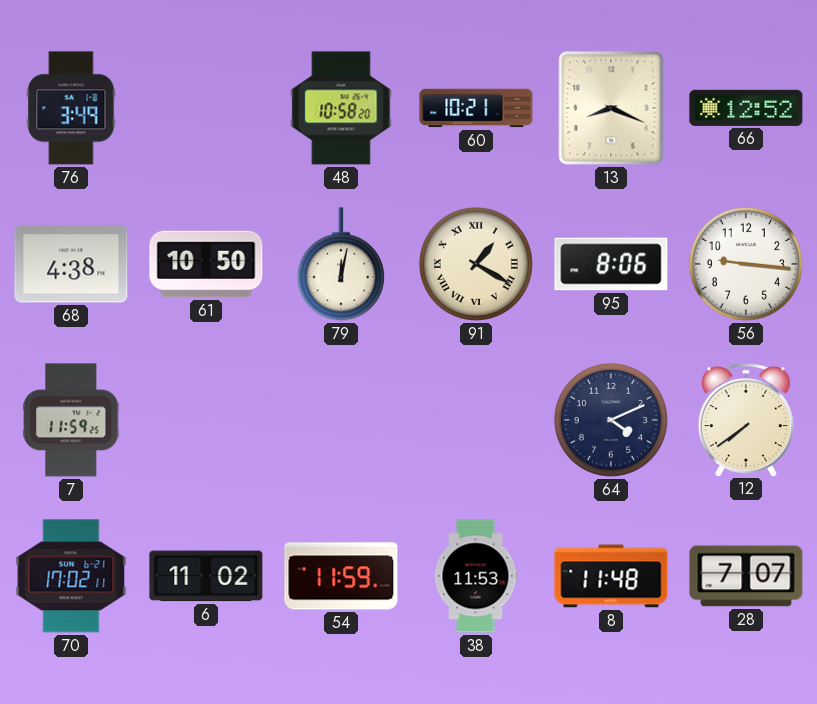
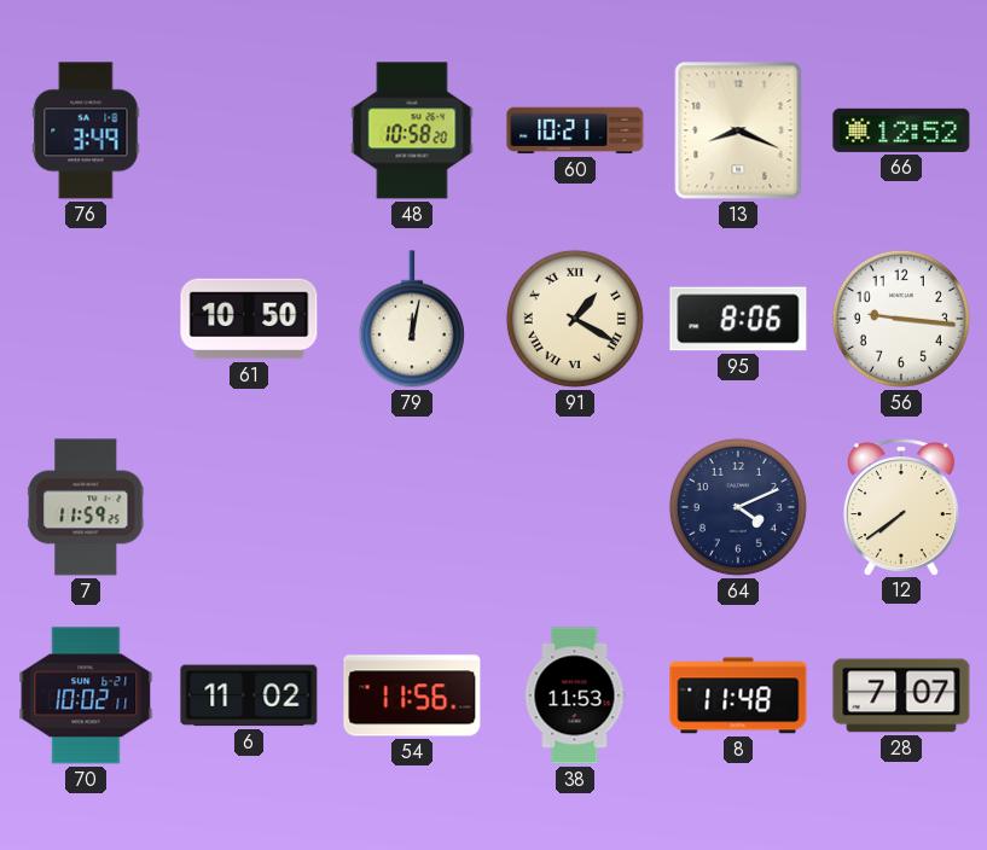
68: 4:38 -> none (71, 264)
70: 17:02 -> 10:02 (86, 695)
54: 11:59 -> 11:56 (412, 695)
